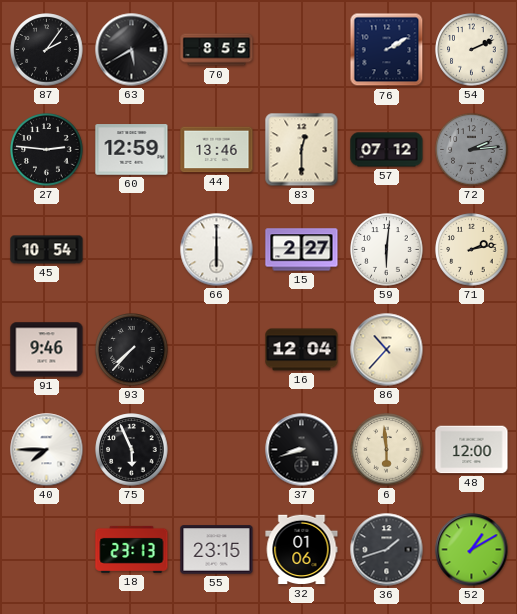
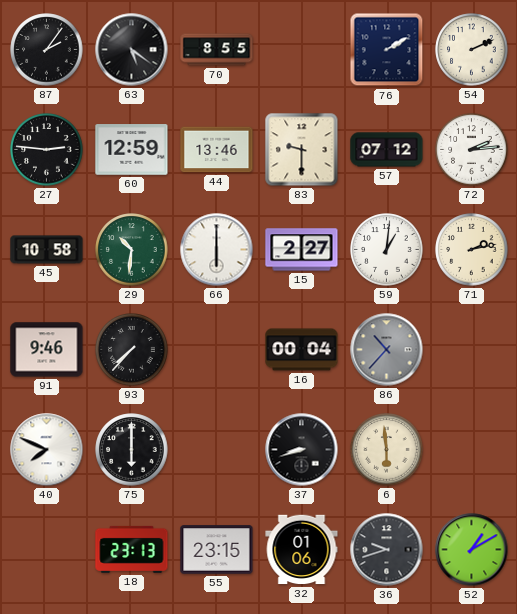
63: 5:40 -> 5:21 (132, 50)
83: 12:30 -> 9:30 (302, 150)
72 dial: grey -> white (472, 150)
45: 10:54 -> 10:58 (47, 250)
29: none -> 10:31 (132, 250)
59: 6:01 -> 1:01 (387, 250)
16: 12:04 -> 00:04 (302, 350)
86 dial: cream -> grey (387, 350)
40: 7:45 -> 7:49 (47, 450)
75: 5:56 -> 6:00 (132, 450)
48: 12:00 -> none (472, 450)
36: 1:42 -> 9:42 (387, 550)
